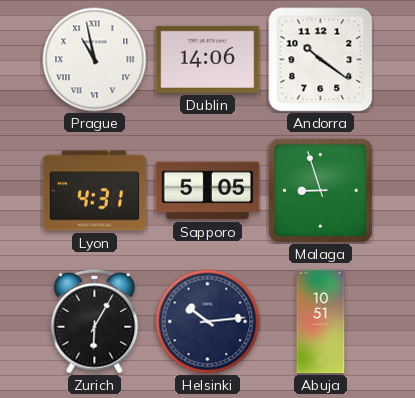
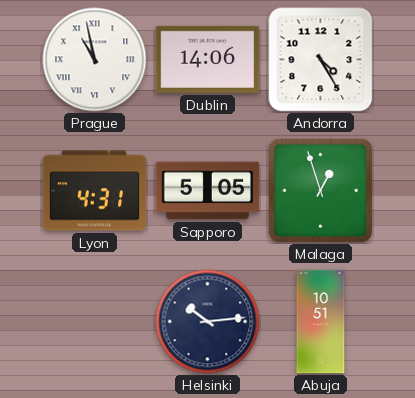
Andorra: 10:21 -> 4:25 (321, 60)
Malaga: 8:57 -> 12:57 (320, 190)
Zurich: 6:05 -> none (95, 321)
